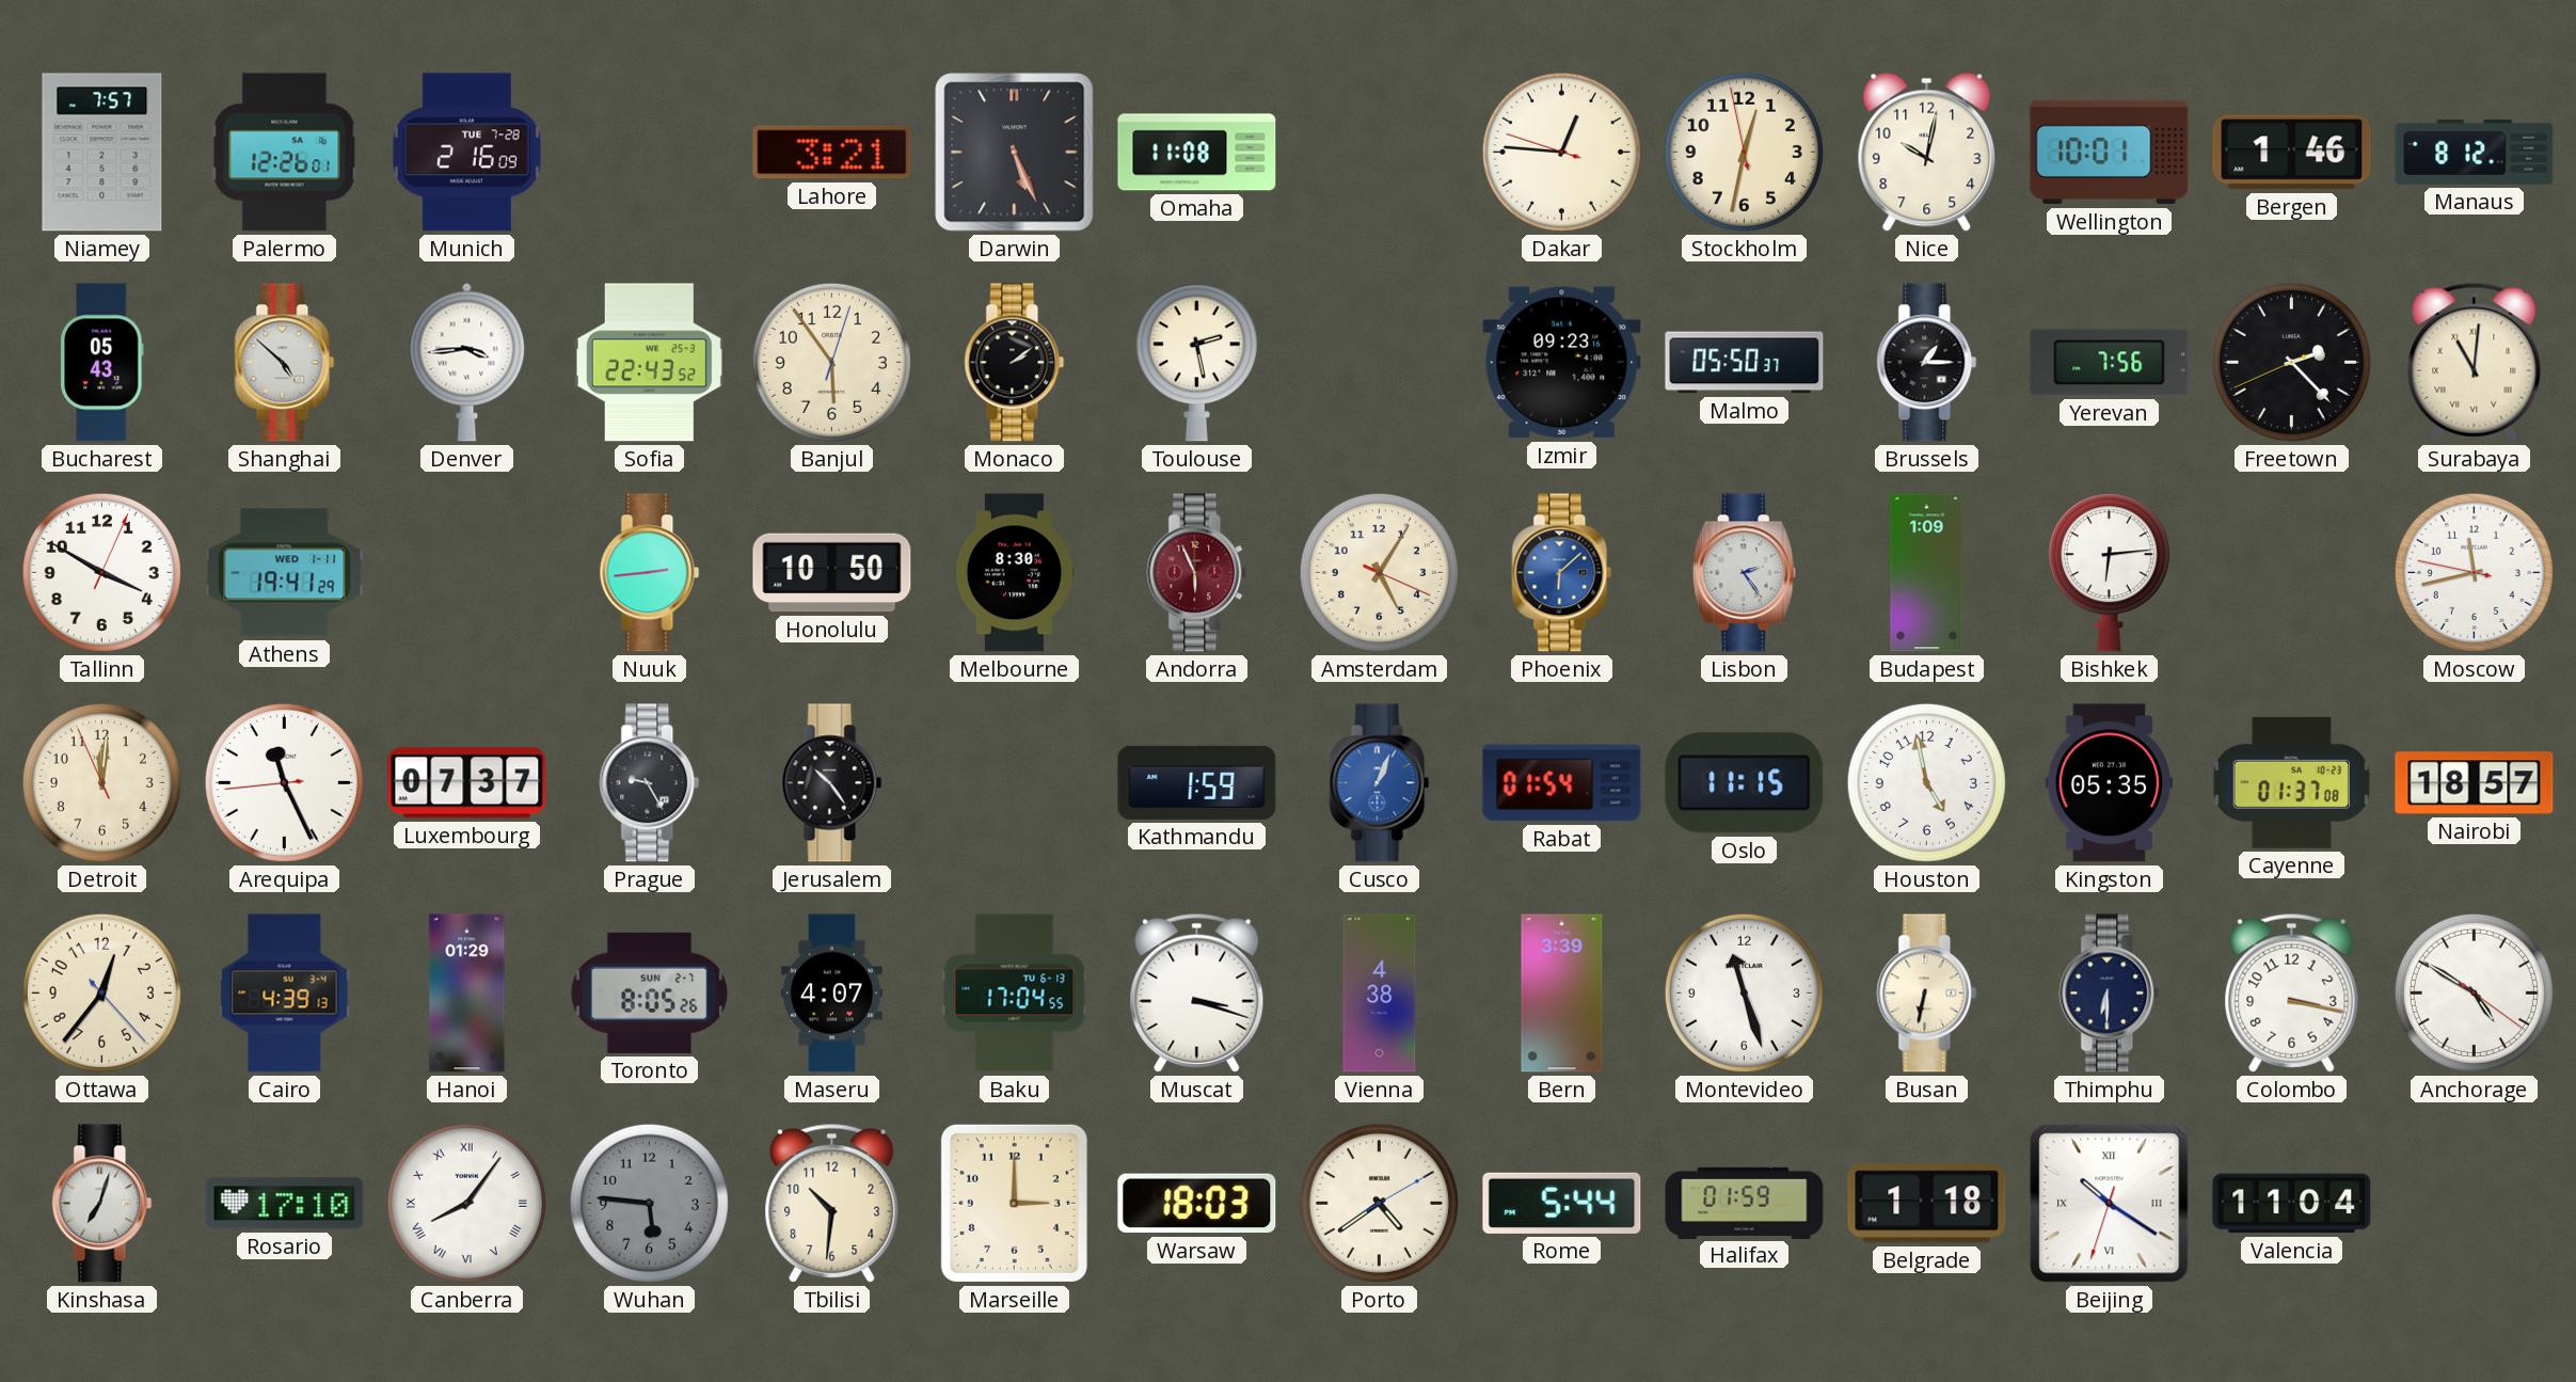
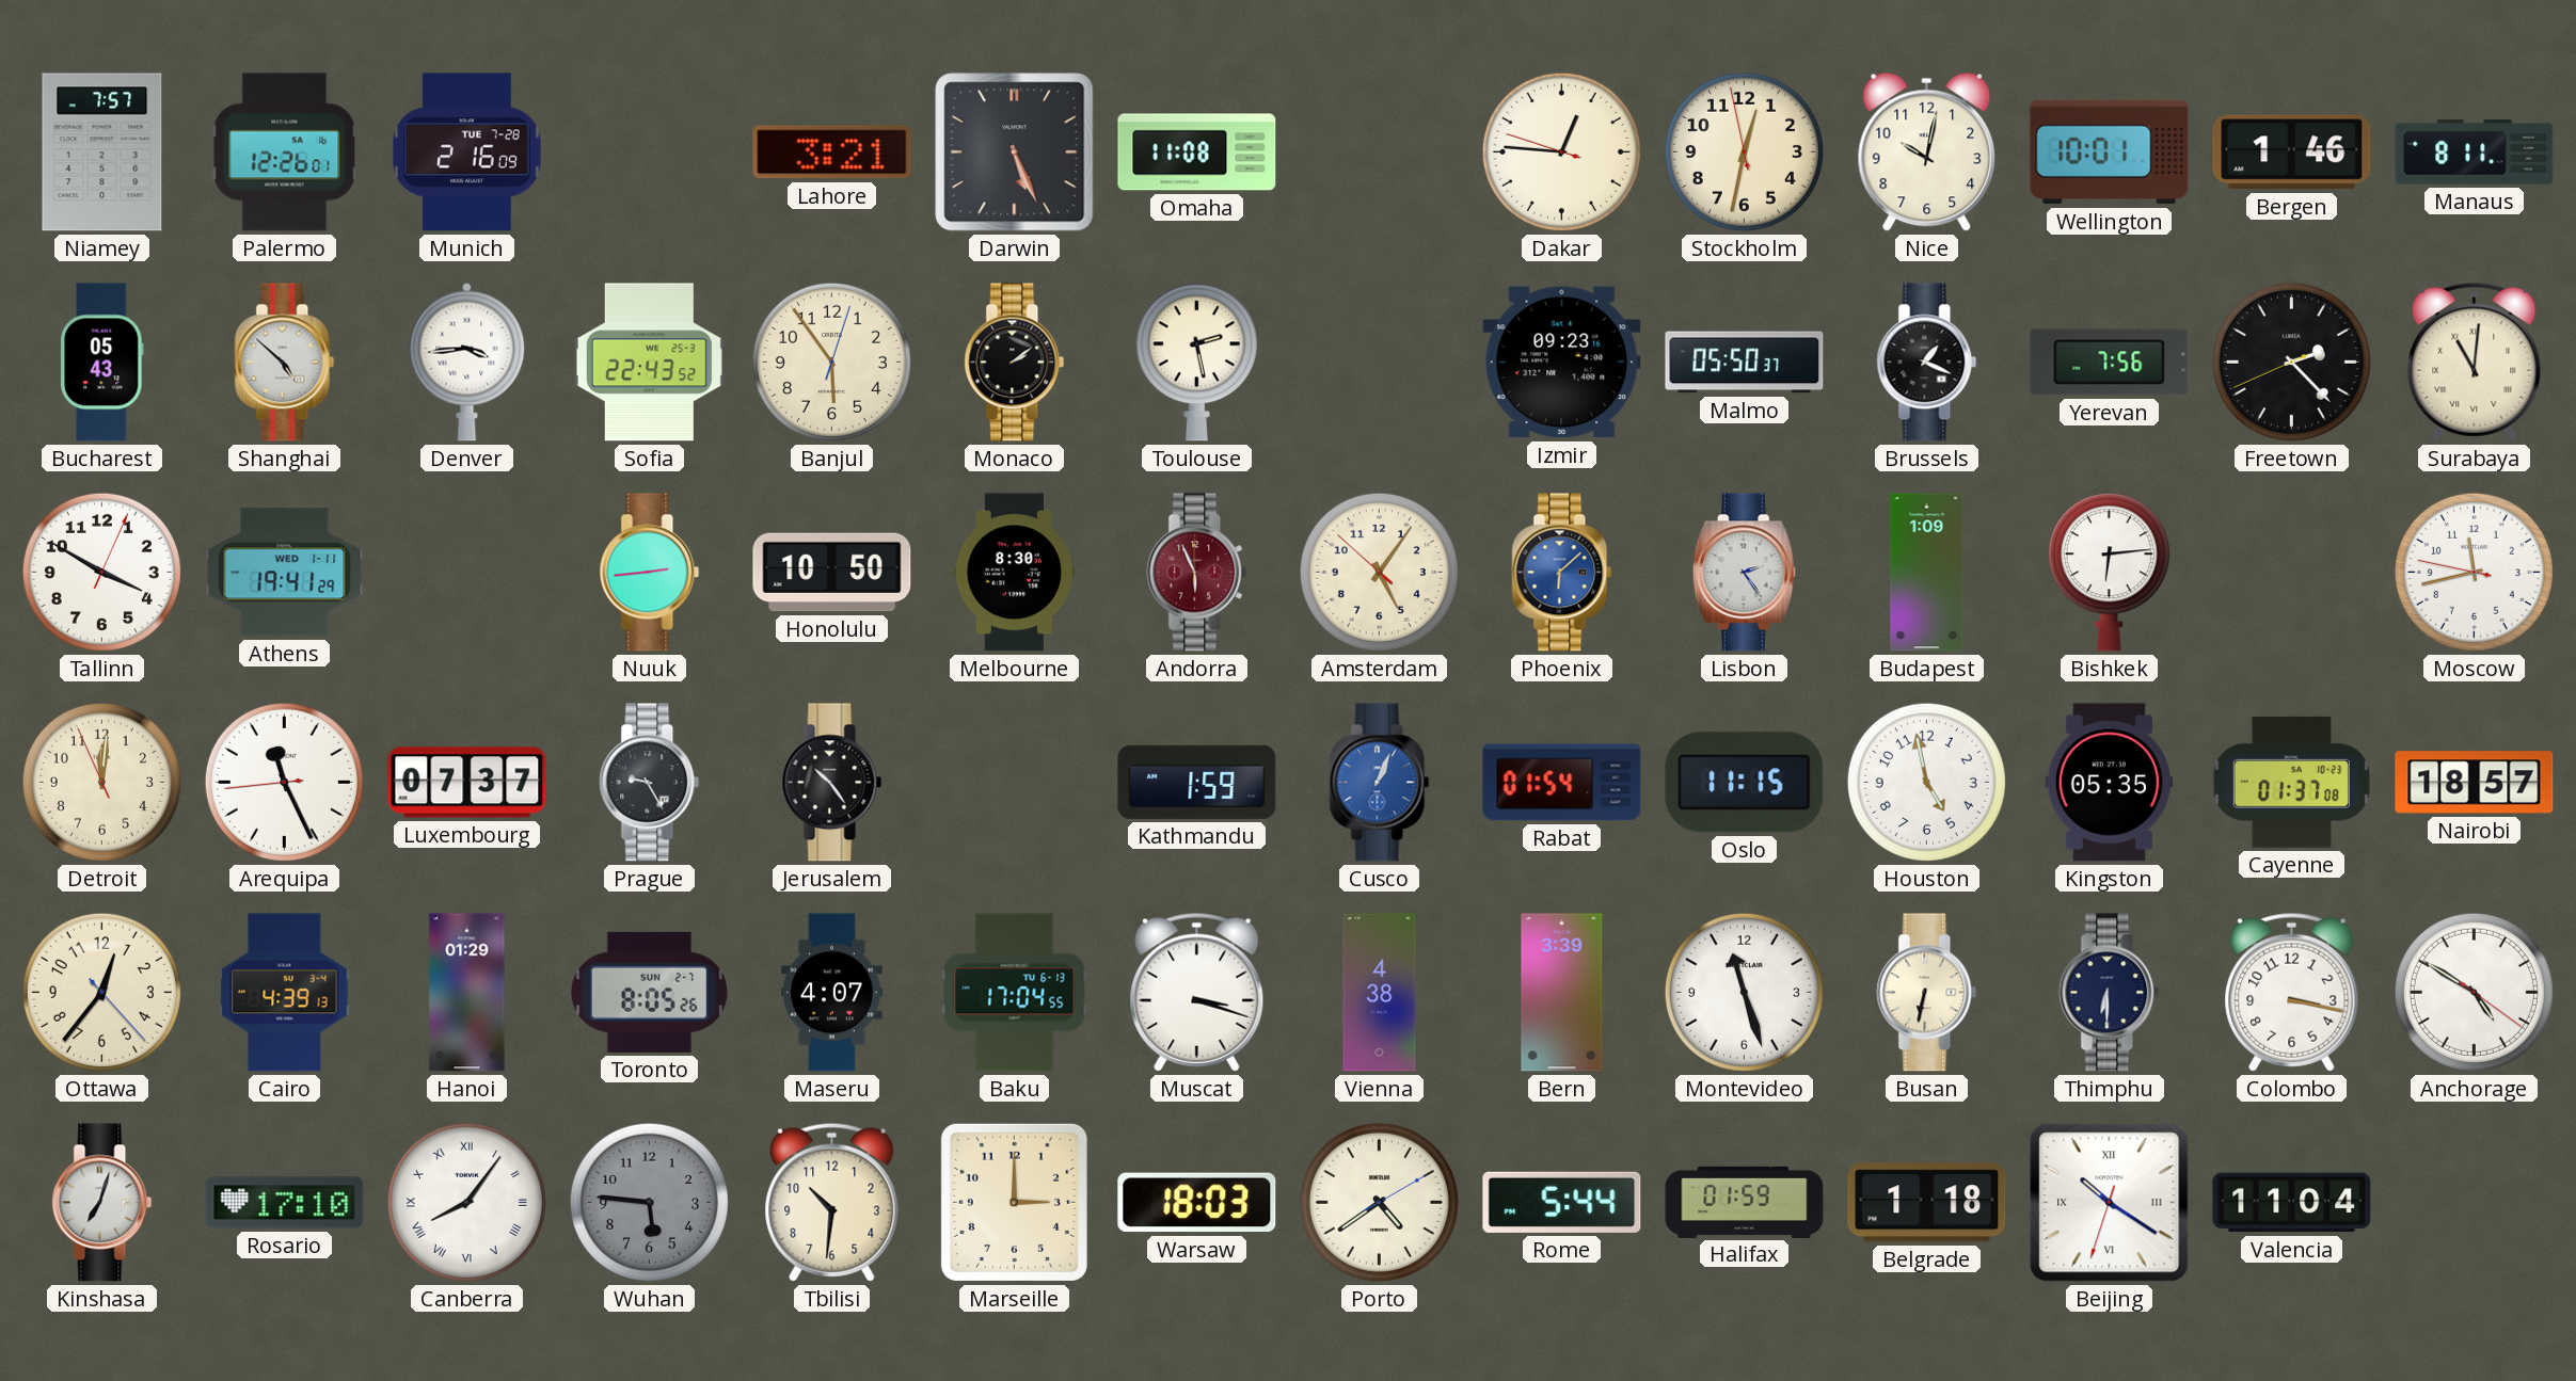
Manaus: 8:12 -> 8:11 (2475, 152)
Brussels: 1:15 -> 1:19 (1927, 363)
Amsterdam: 5:05:19 -> 5:05:52 (1379, 572)
